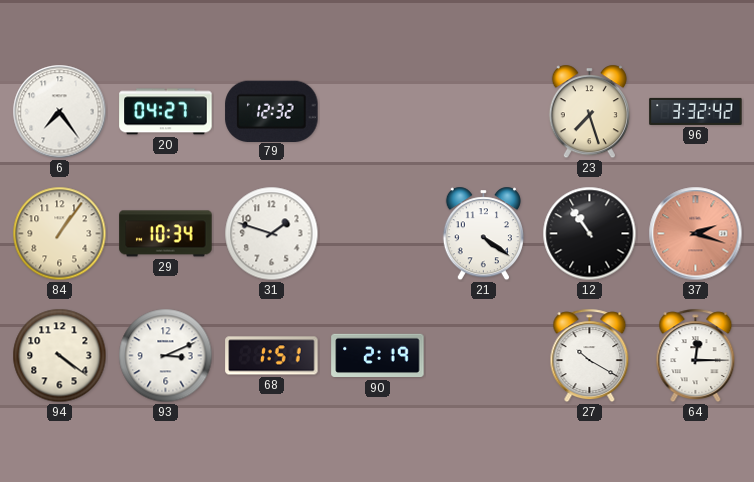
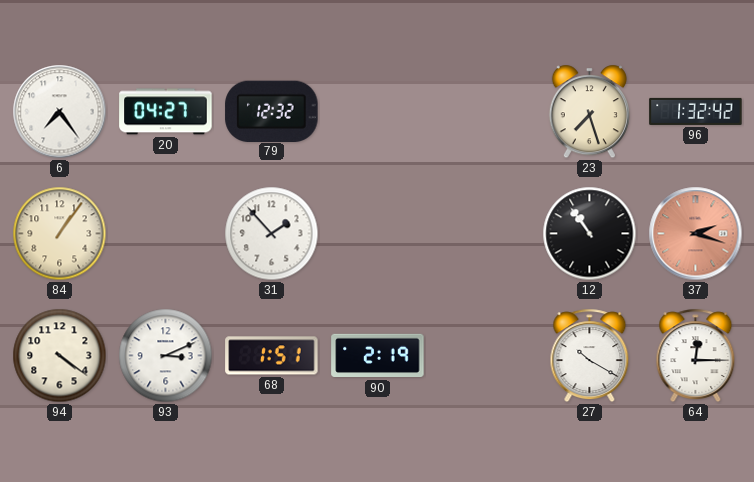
96: 3:32 -> 1:32 (696, 111)
29: 10:34 -> none (166, 234)
31: 1:48 -> 1:53 (272, 234)
21: 4:21 -> none (483, 234)
